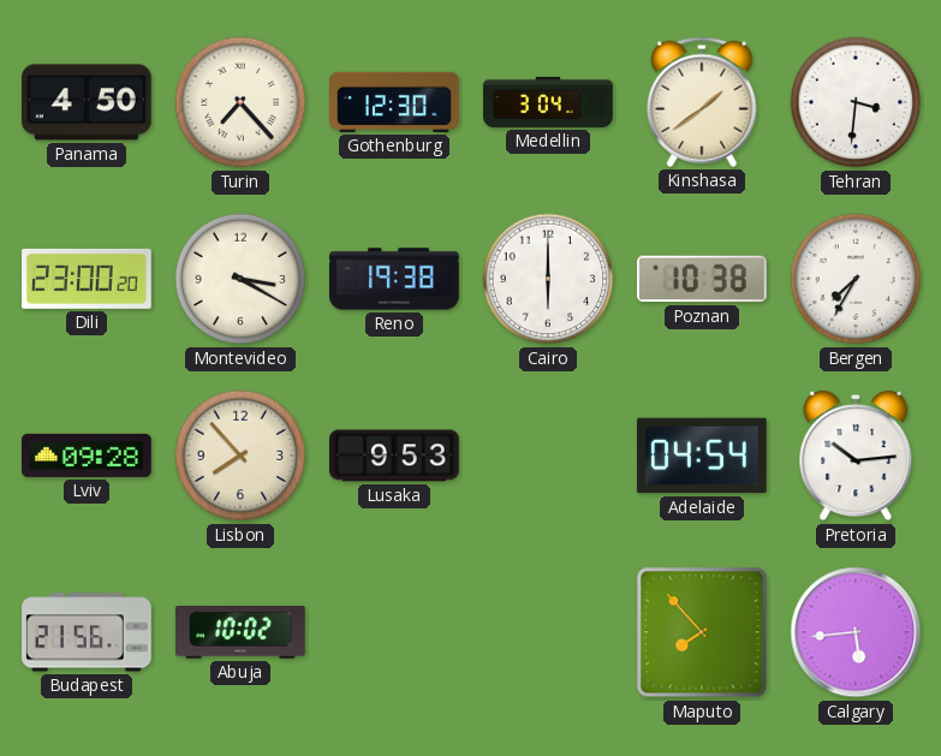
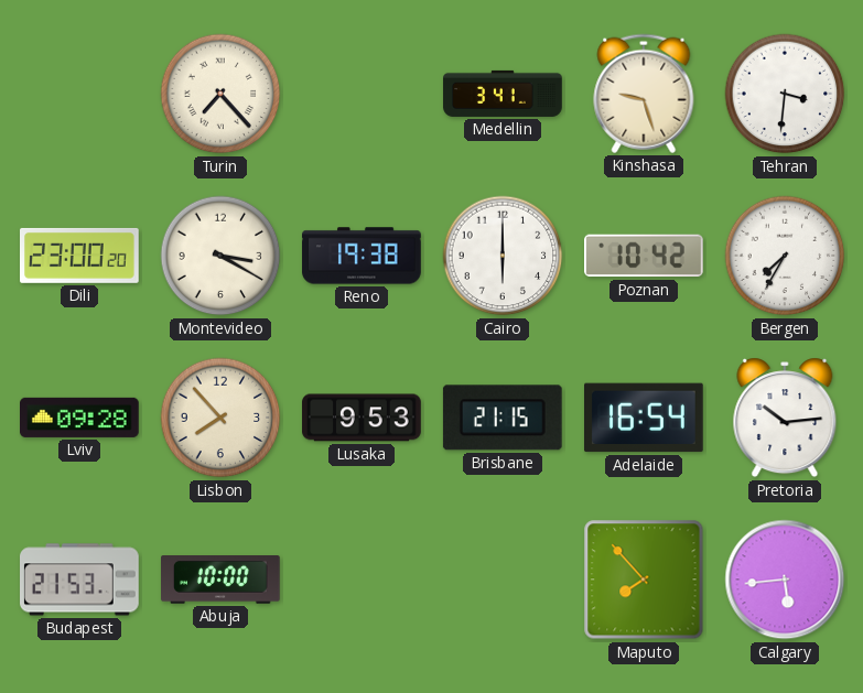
Panama: 4:50 -> none (88, 102)
Gothenburg: 12:30 -> none (394, 102)
Medellin: 3:04 -> 3:41 (503, 94)
Kinshasa: 1:39 -> 9:27 (644, 94)
Poznan: 10:38 -> 10:42 (645, 256)
Brisbane: none -> 21:15 (503, 418)
Adelaide: 04:54 -> 16:54 (645, 418)
Budapest: 21:56 -> 21:53 (79, 580)
Abuja: 10:02 -> 10:00 (222, 581)
